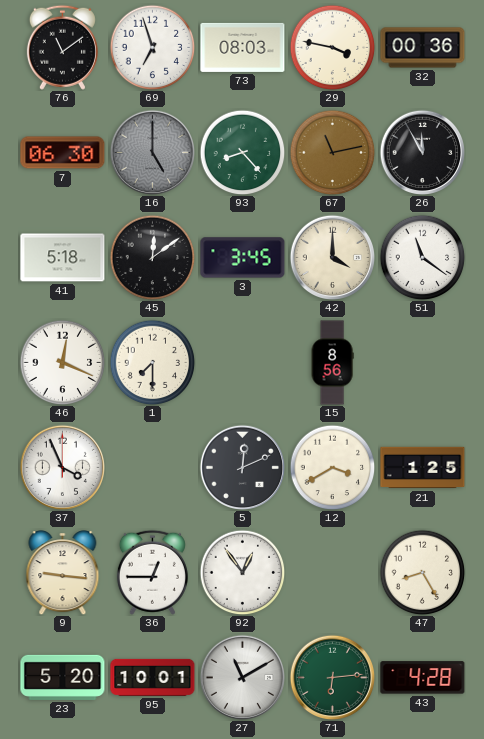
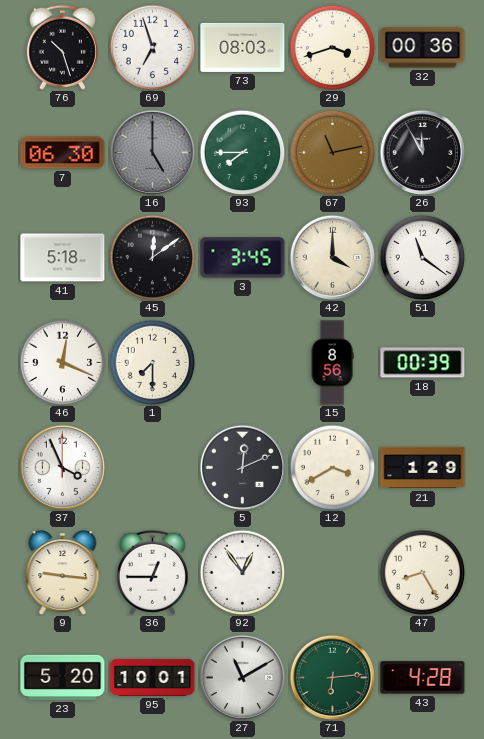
76: 11:09 -> 10:27 (62, 47)
29: 3:47 -> 3:42 (332, 47)
93: 8:23 -> 7:45 (242, 152)
18: none -> 00:39 (423, 363)
21: 1:25 -> 1:29 (423, 468)
